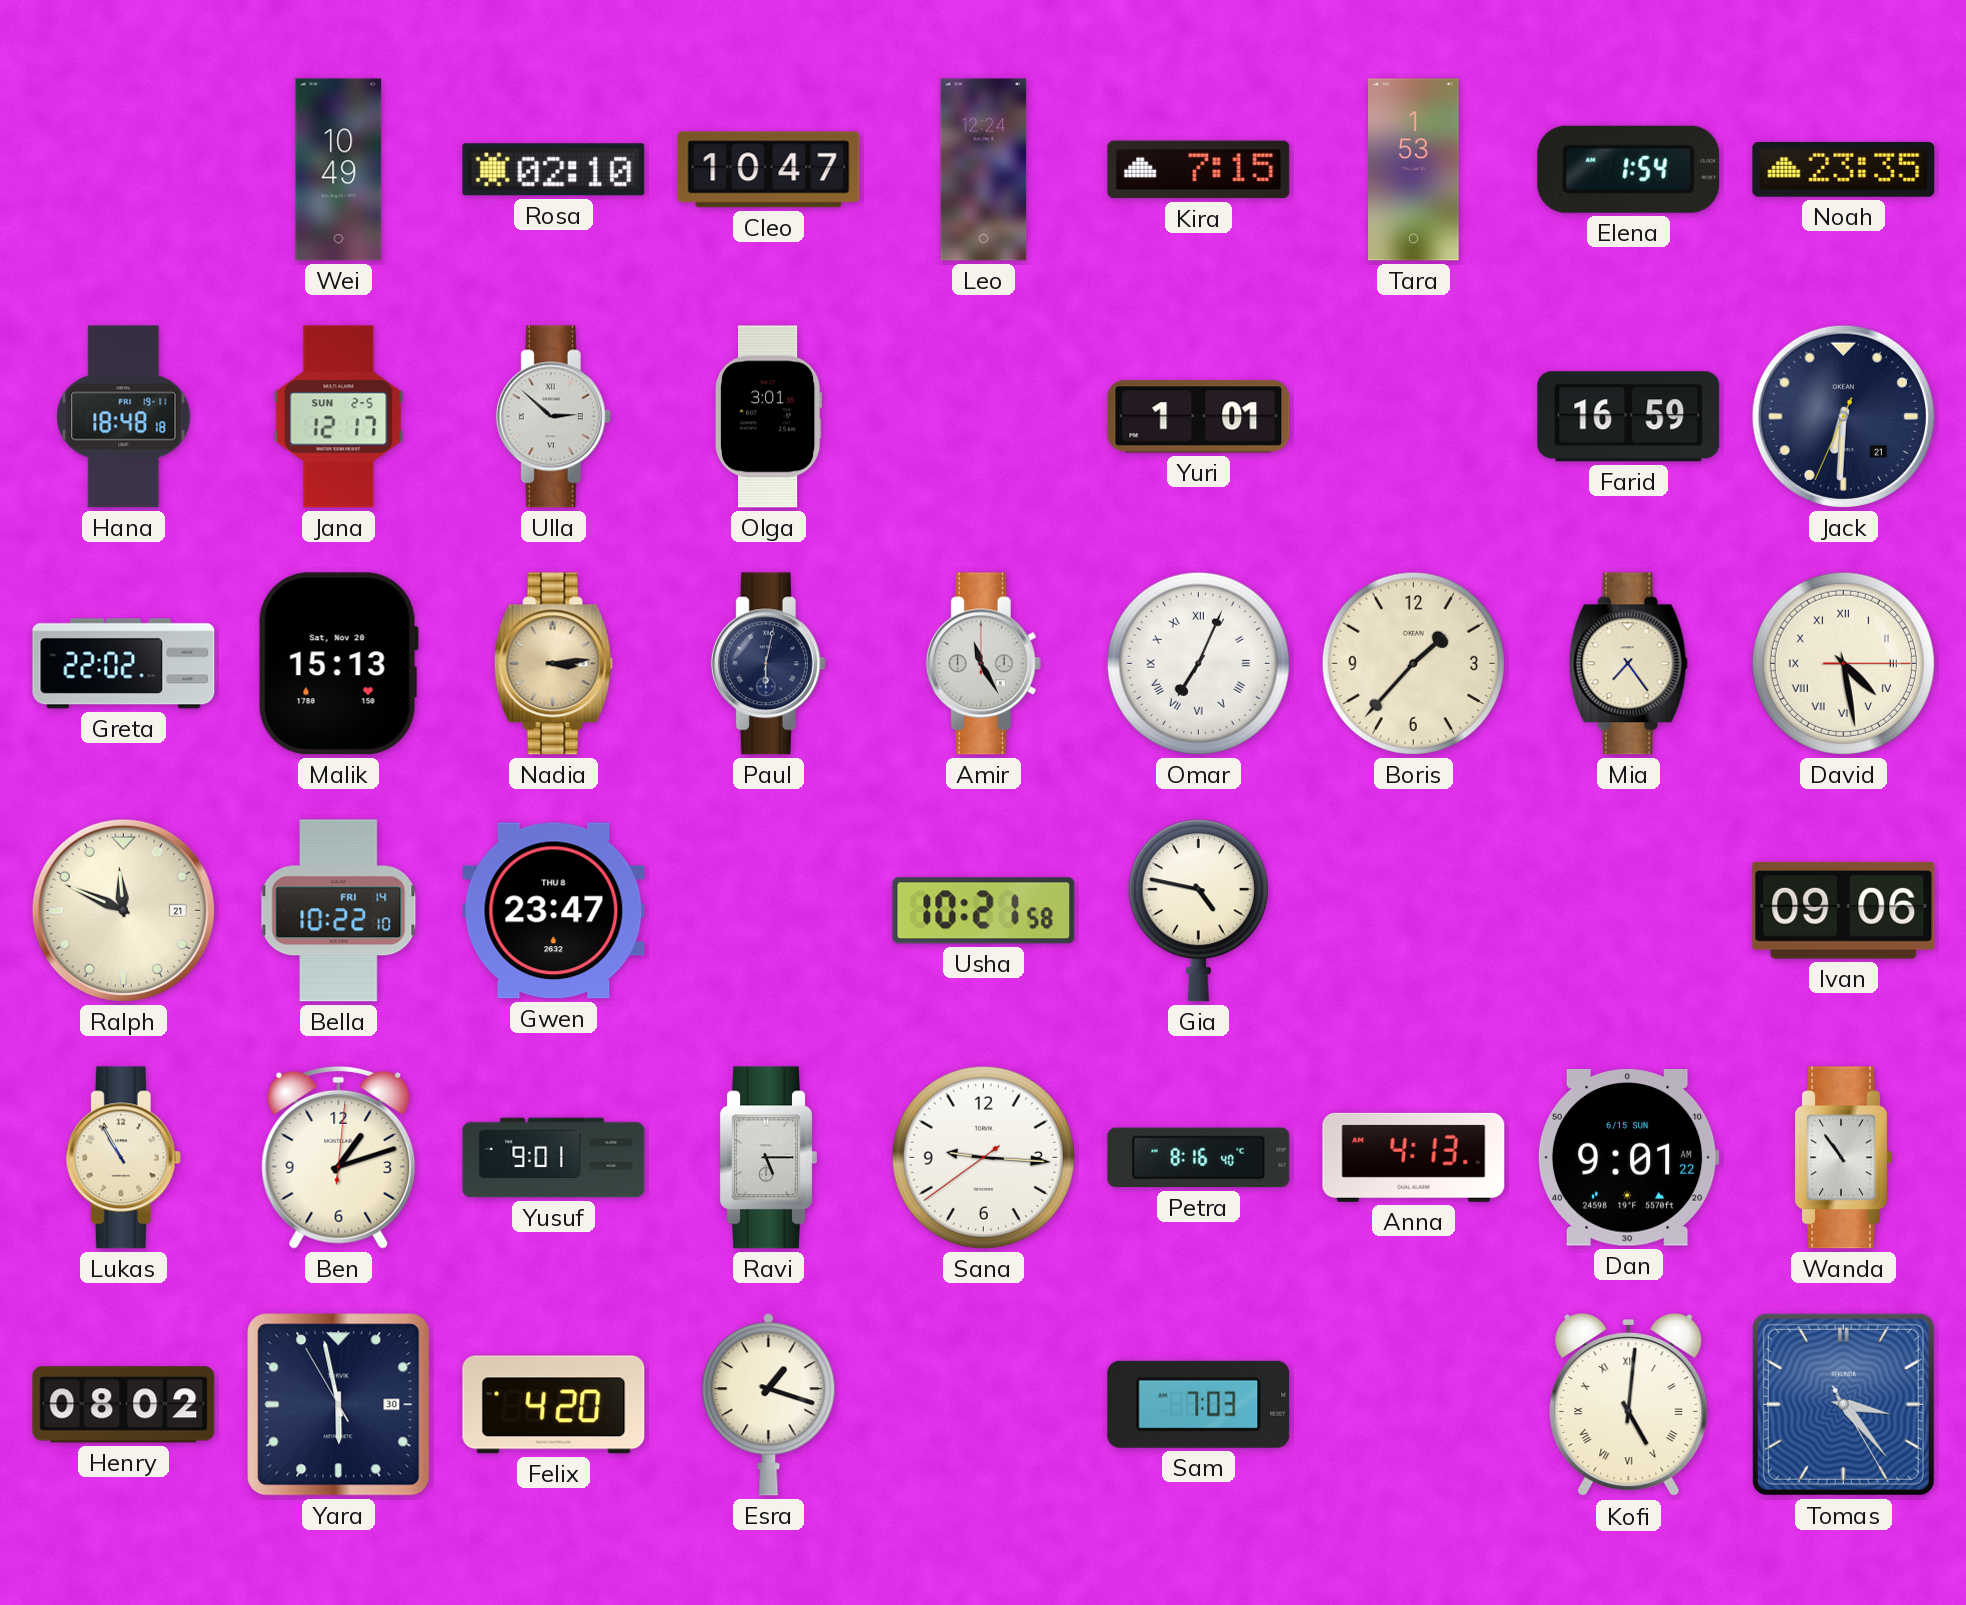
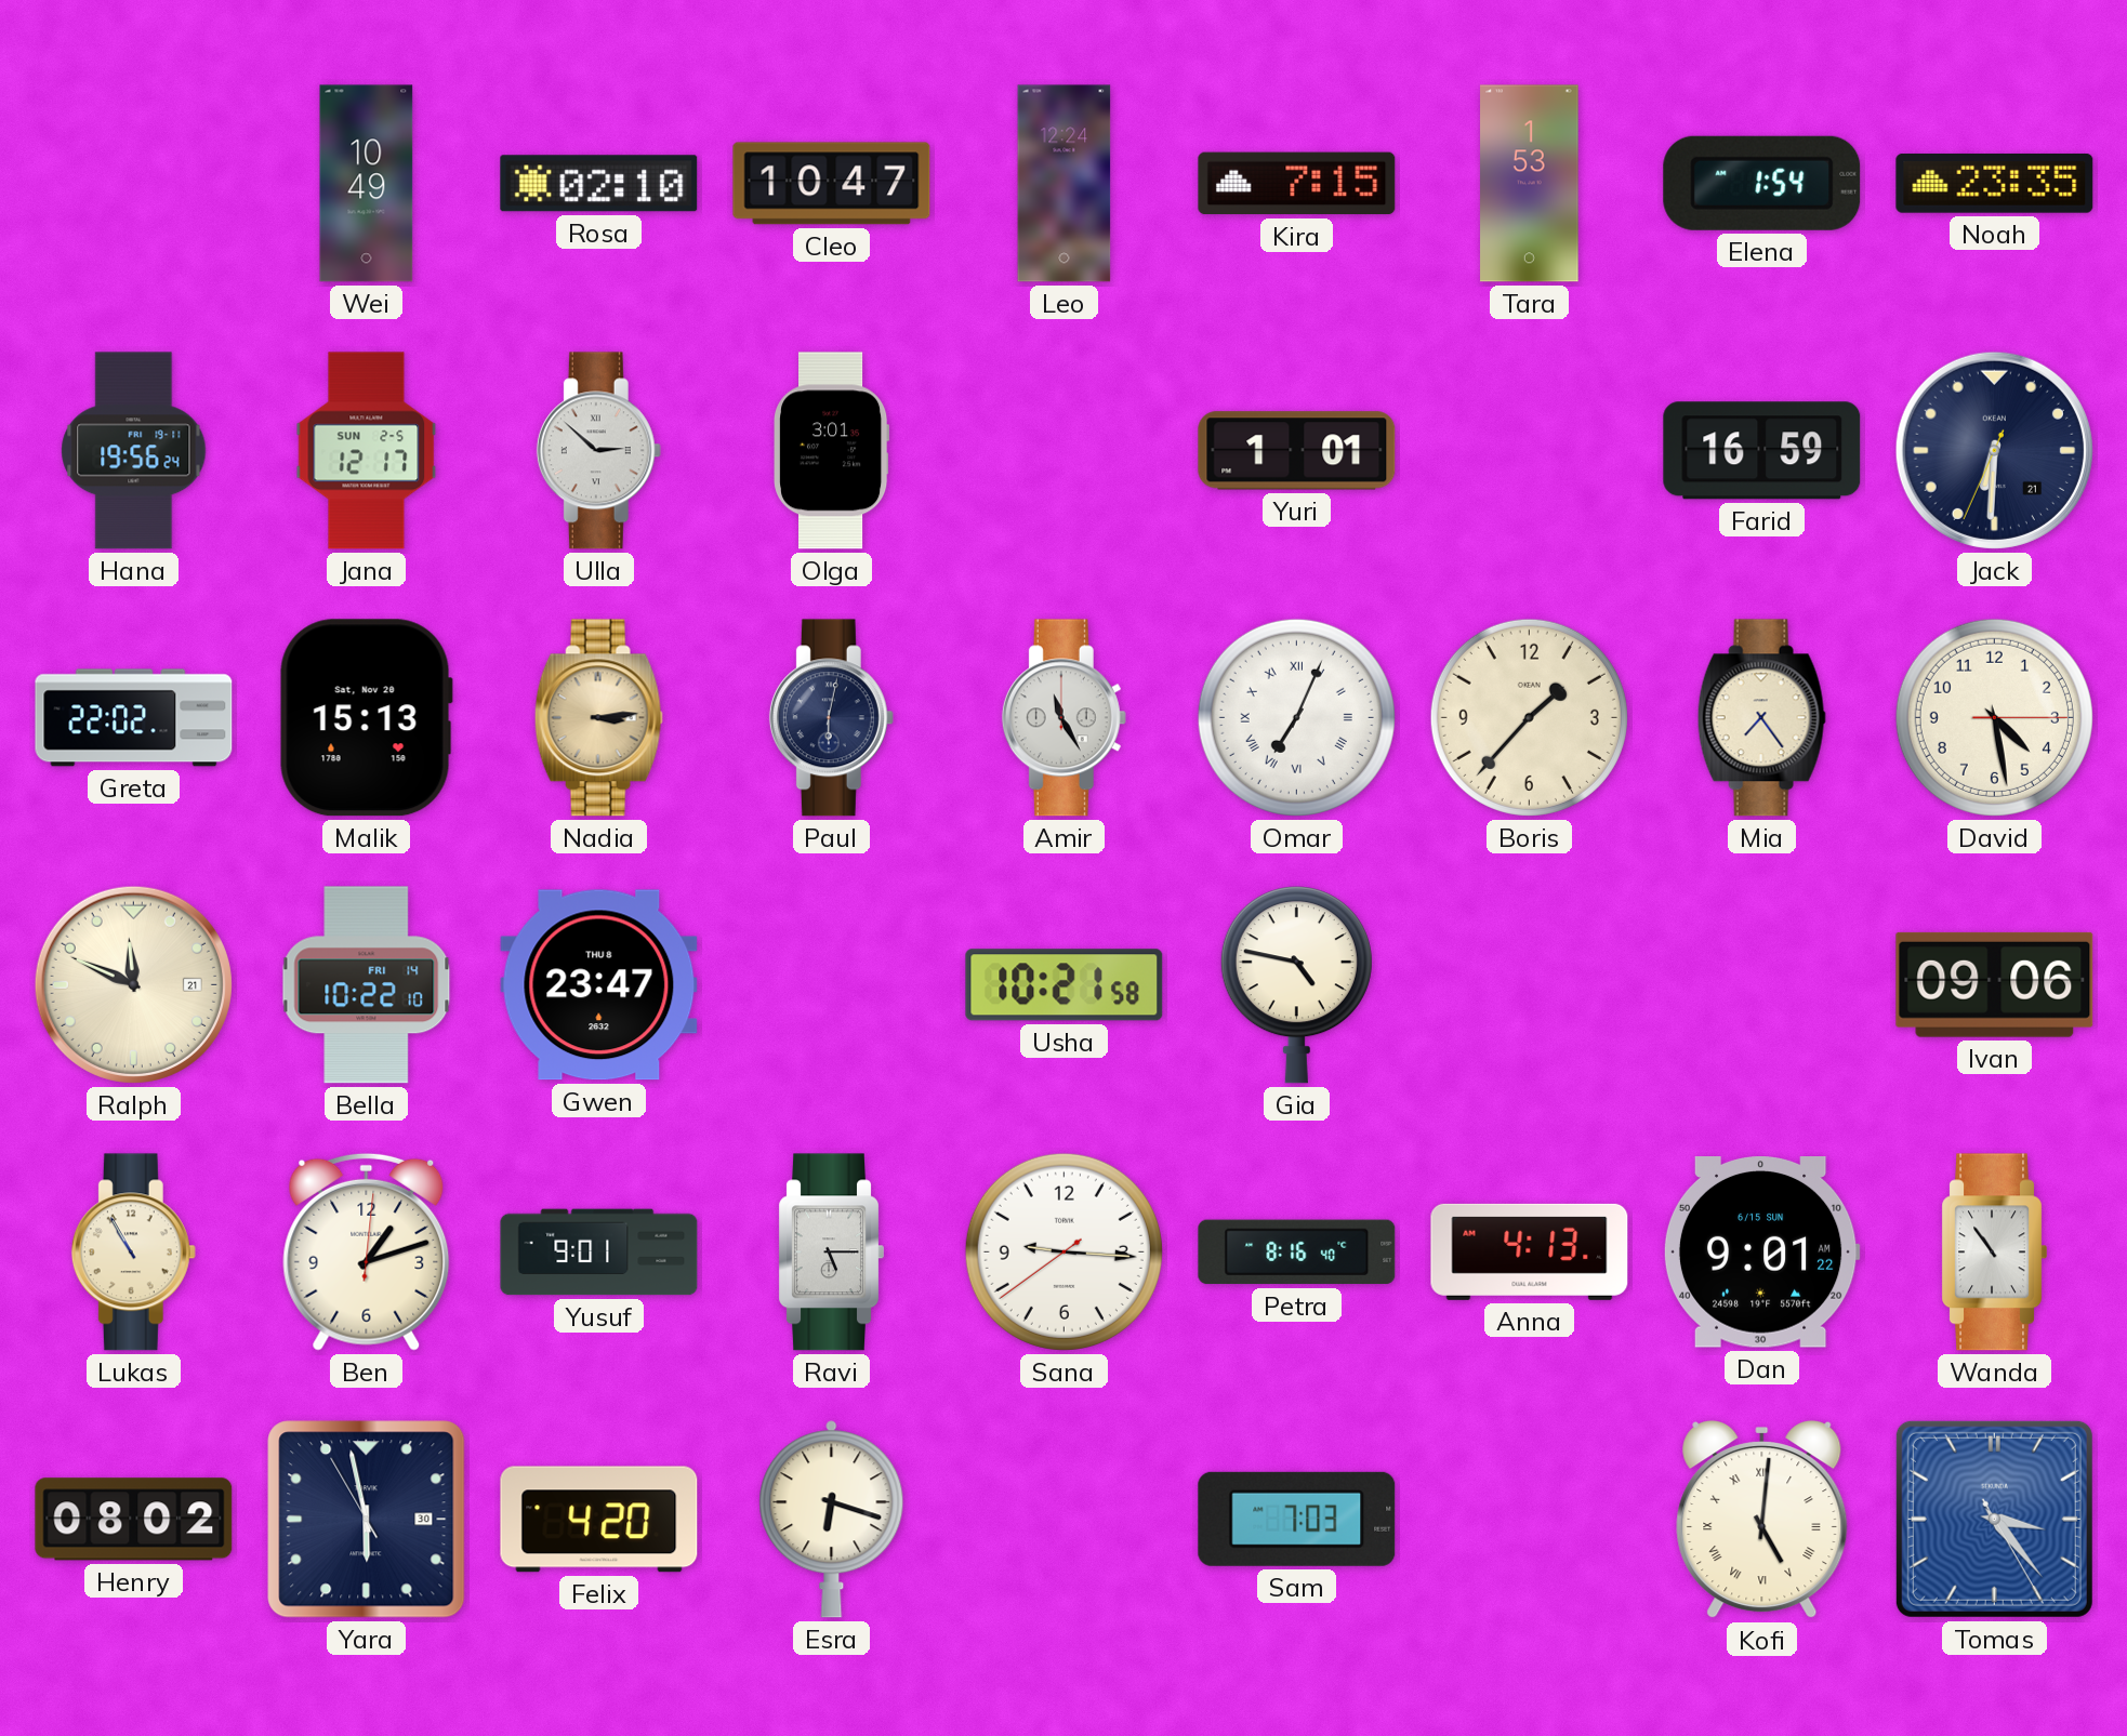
Hana: 18:48 -> 19:56 (134, 451)
David numerals: Roman -> Arabic (1994, 717)
Esra: 1:18 -> 6:18 (832, 1520)
